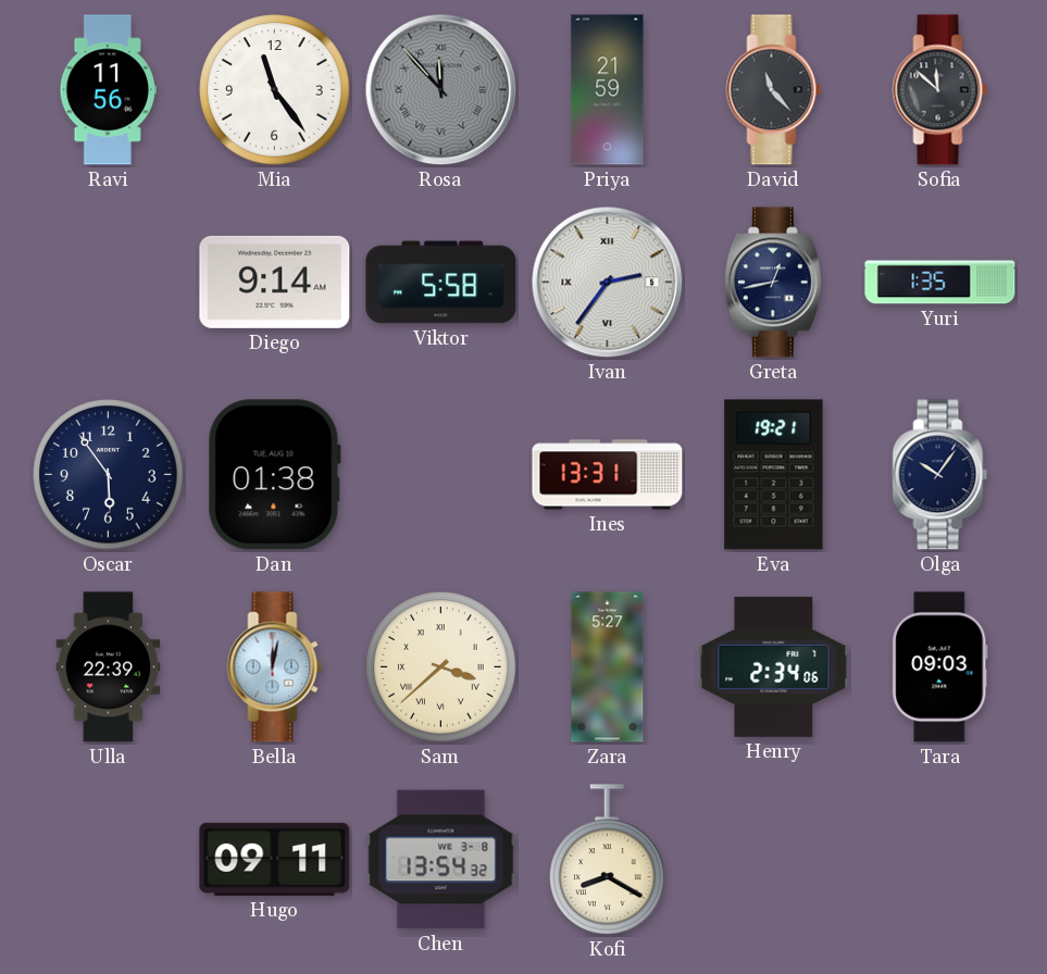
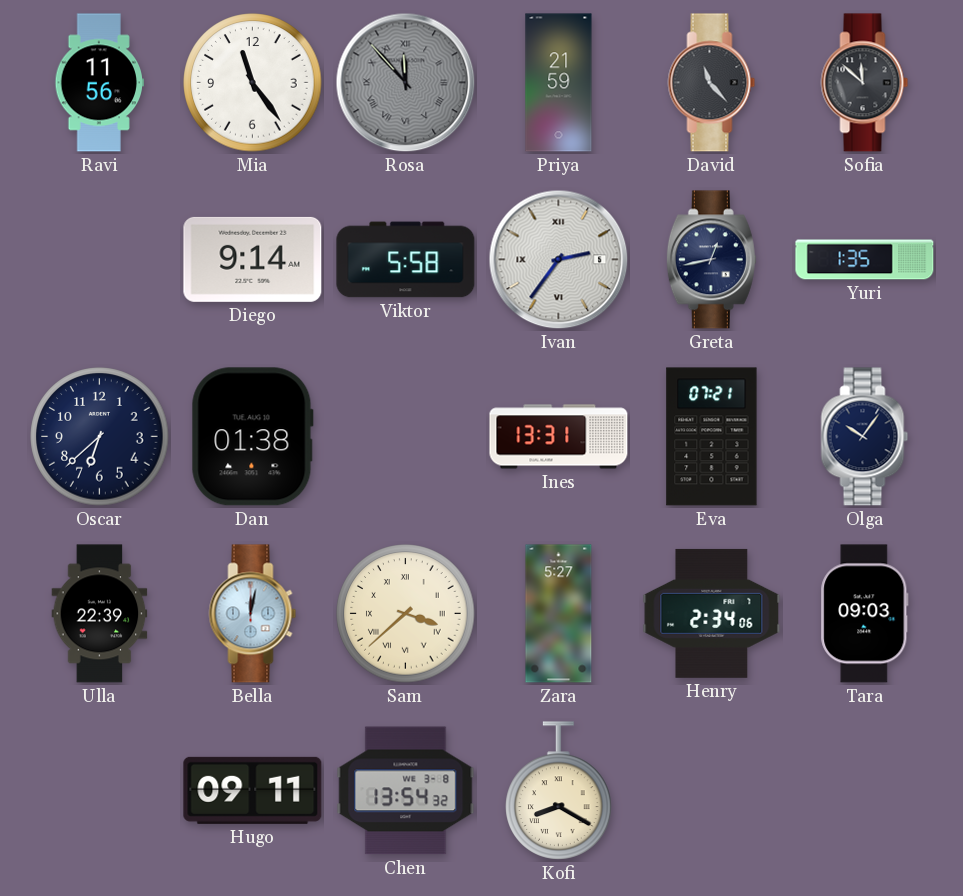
Oscar: 5:54 -> 6:38 (100, 437)
Eva: 19:21 -> 07:21 (712, 437)
